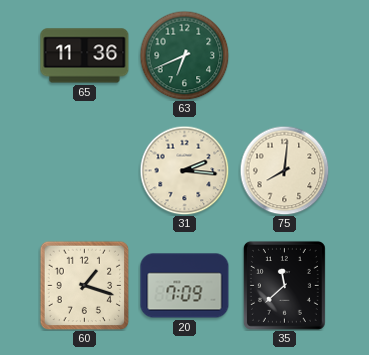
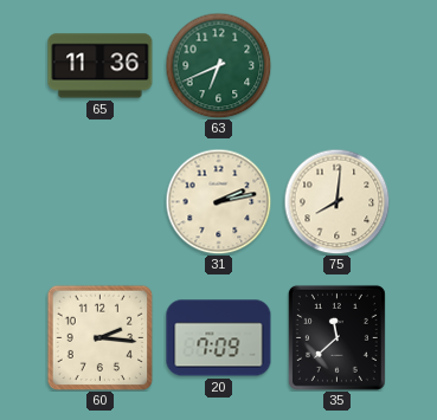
31: 2:16 -> 2:13 (218, 201)
60: 1:18 -> 2:16 (99, 337)
